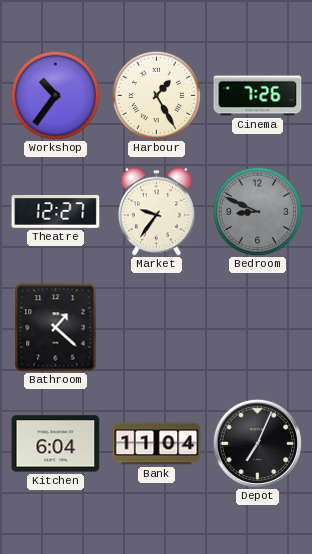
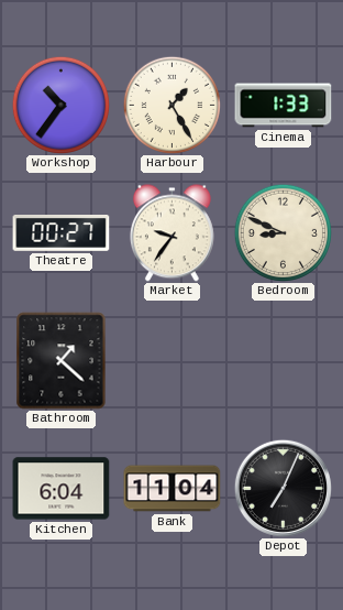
Cinema: 7:26 -> 1:33 (284, 106)
Theatre: 12:27 -> 00:27 (62, 233)
Bedroom dial: grey -> cream (283, 232)
